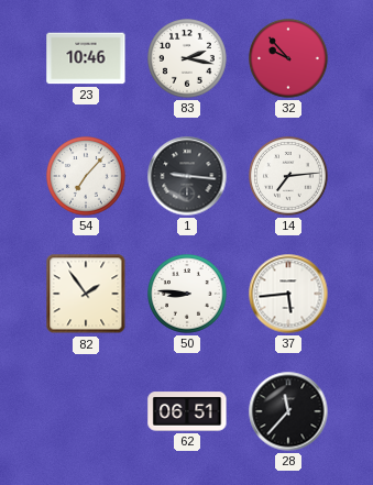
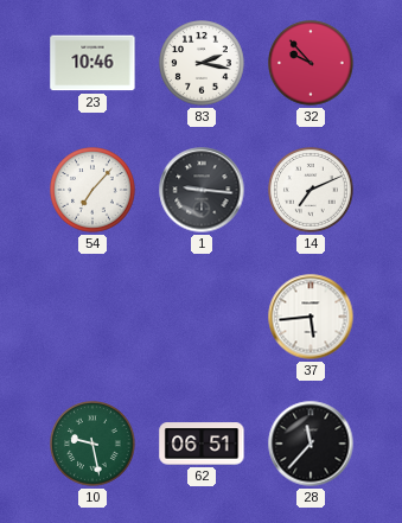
14: 7:14 -> 7:11 (312, 191)
82: 1:54 -> none (86, 294)
50: 8:46 -> none (188, 295)
10: none -> 9:28 (94, 445)
